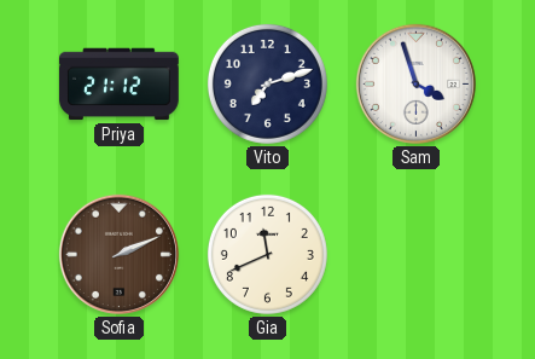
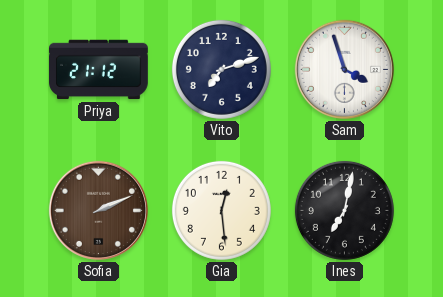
Gia: 11:41 -> 12:29 (221, 210)
Ines: none -> 7:02 (344, 210)
